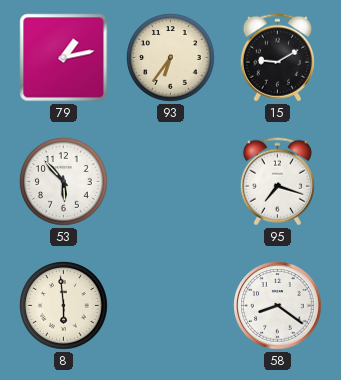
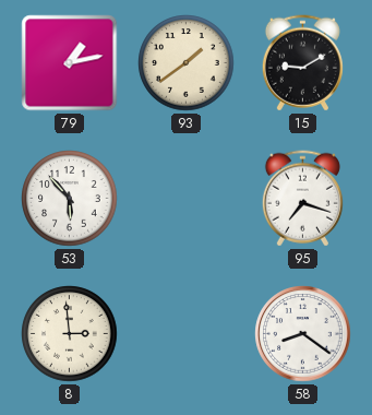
93: 6:36 -> 1:39 (187, 63)
8: 5:59 -> 2:59 (70, 334)
